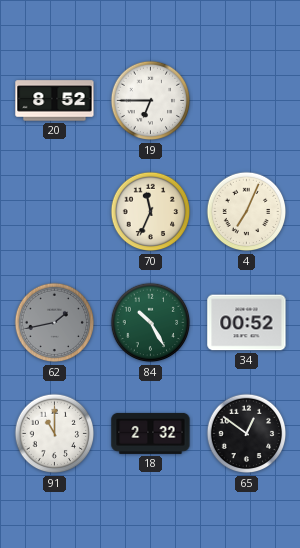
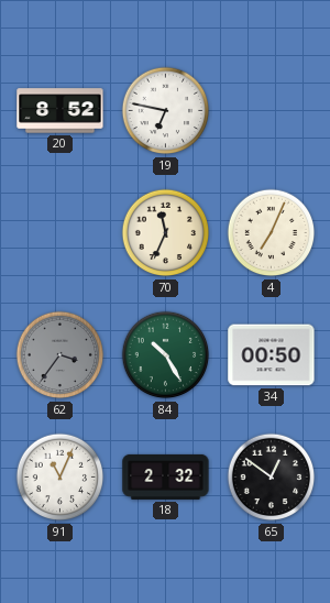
19: 6:45 -> 6:47 (166, 111)
62: 1:43 -> 3:36 (61, 355)
34: 00:52 -> 00:50 (272, 355)
91: 11:00 -> 11:04 (61, 478)
